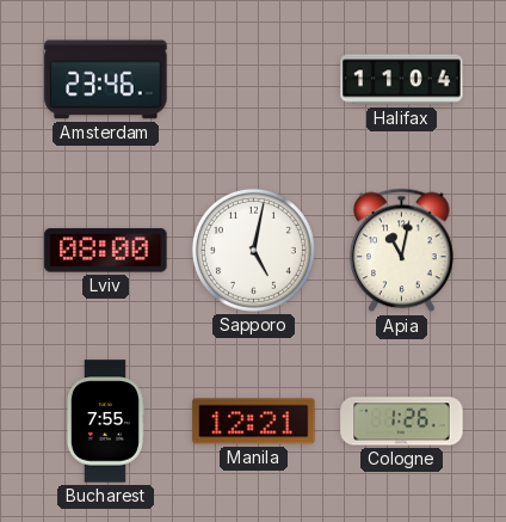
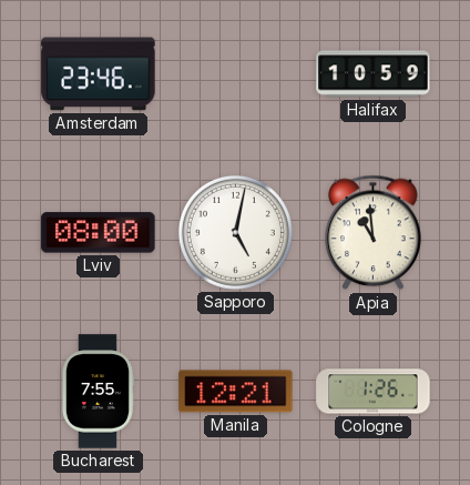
Halifax: 11:04 -> 10:59 (374, 74)
Apia: 11:02 -> 10:59 (374, 233)
